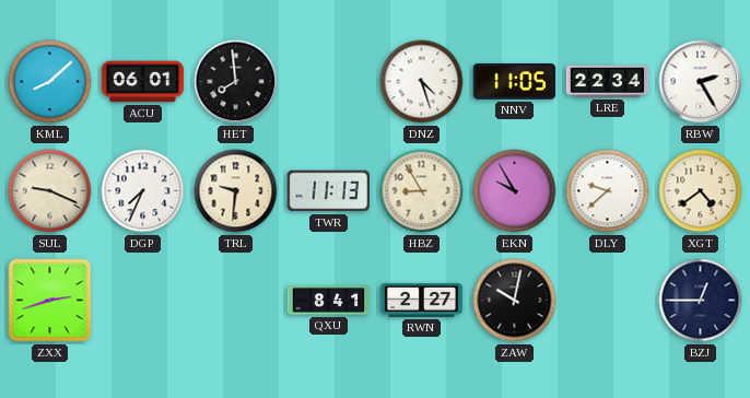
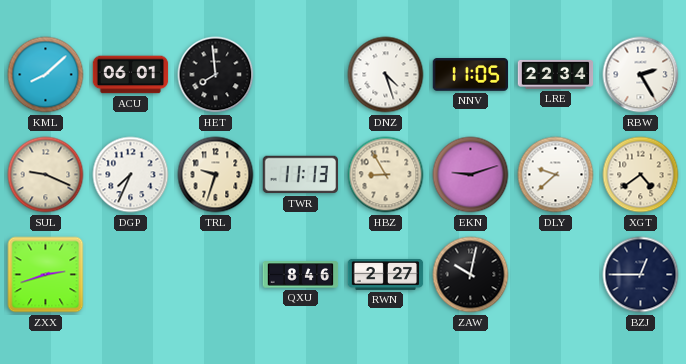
TRL: 9:31 -> 9:33 (216, 175)
EKN: 9:55 -> 9:12 (471, 175)
QXU: 8:41 -> 8:46 (301, 275)
